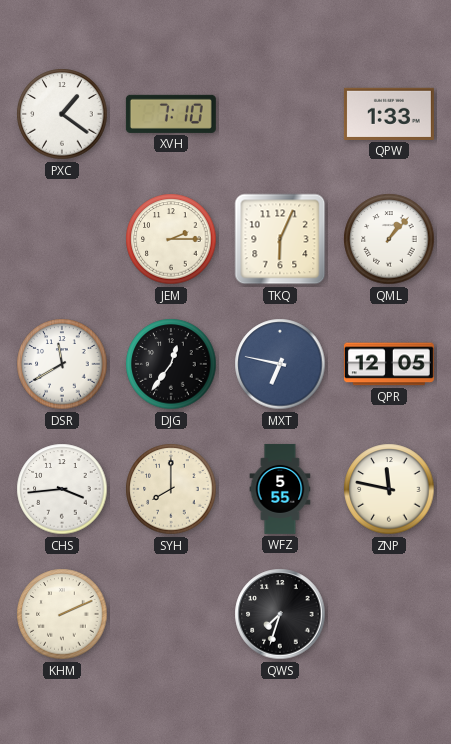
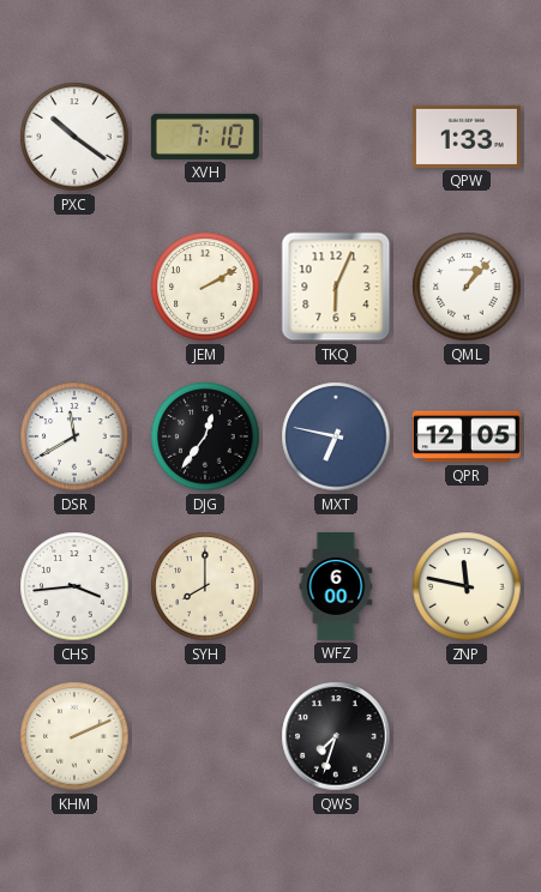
PXC: 1:21 -> 10:21 (74, 137)
JEM: 2:15 -> 2:10 (205, 287)
WFZ: 5:55 -> 6:00 (336, 586)
